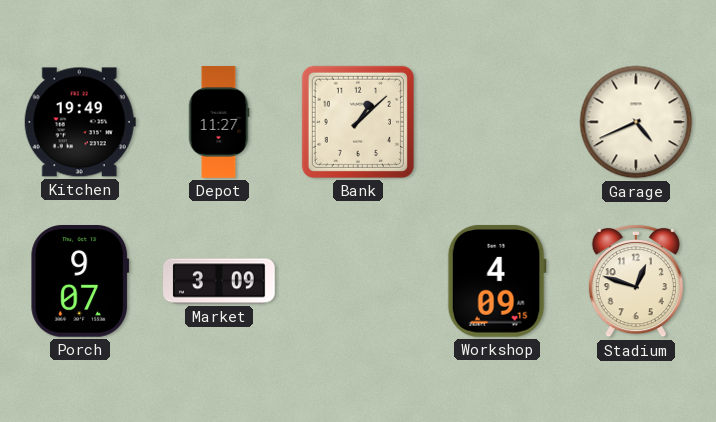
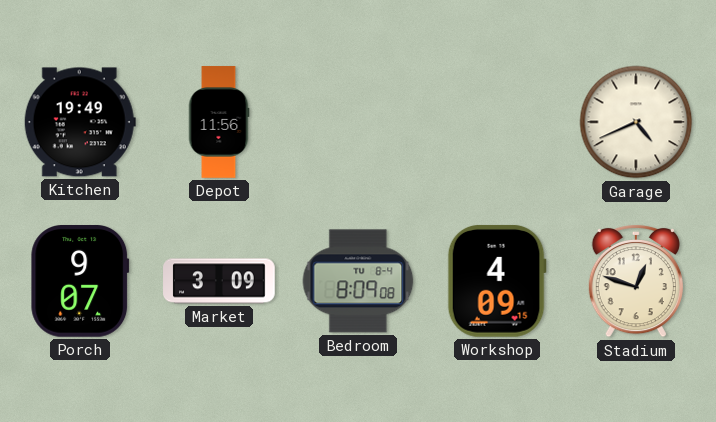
Depot: 11:27 -> 11:56 (219, 122)
Bank: 1:08 -> none (358, 122)
Bedroom: none -> 8:09 (358, 281)
